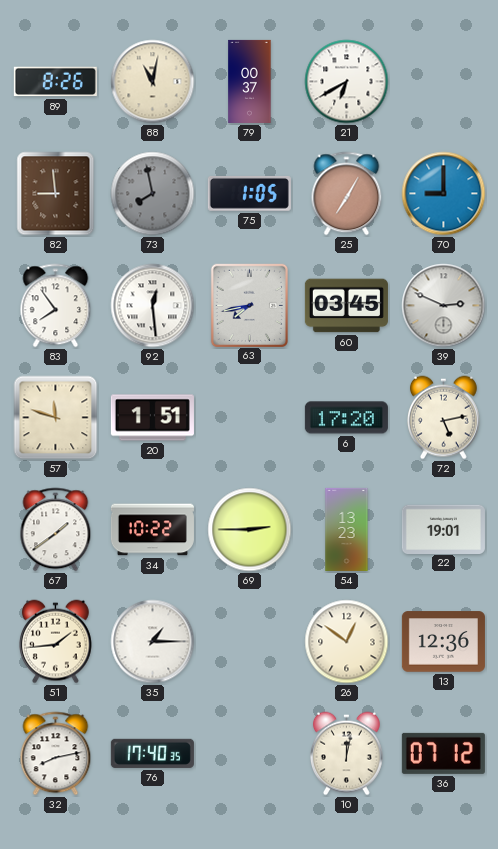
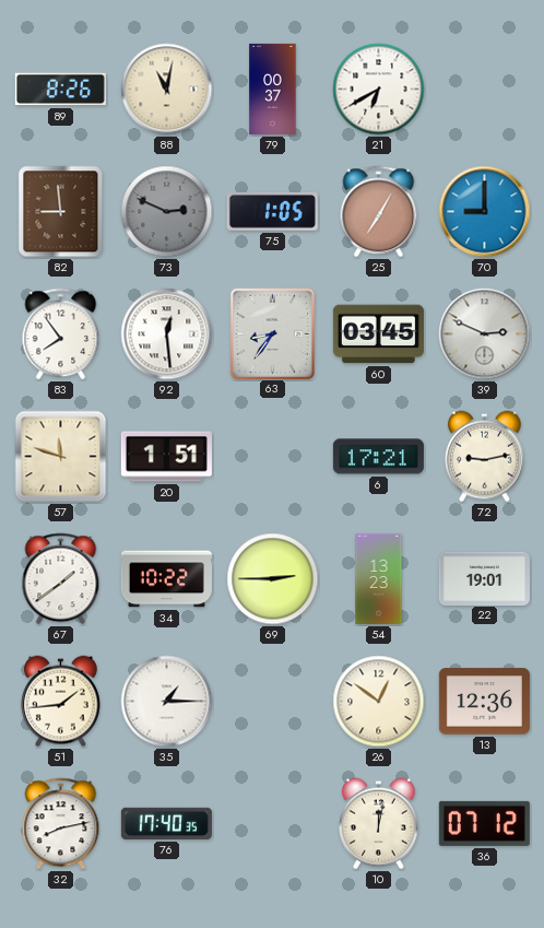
73: 7:58 -> 2:49 (167, 212)
63: 7:43 -> 8:36 (272, 333)
6: 17:20 -> 17:21 (378, 457)
72: 5:13 -> 9:13 (484, 457)
